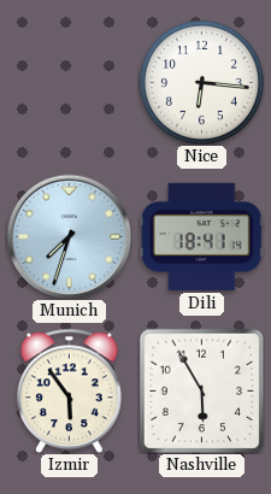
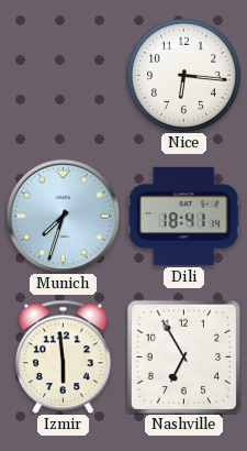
Izmir: 5:54 -> 5:59 (64, 356)
Nashville: 5:55 -> 6:55 (183, 356)
